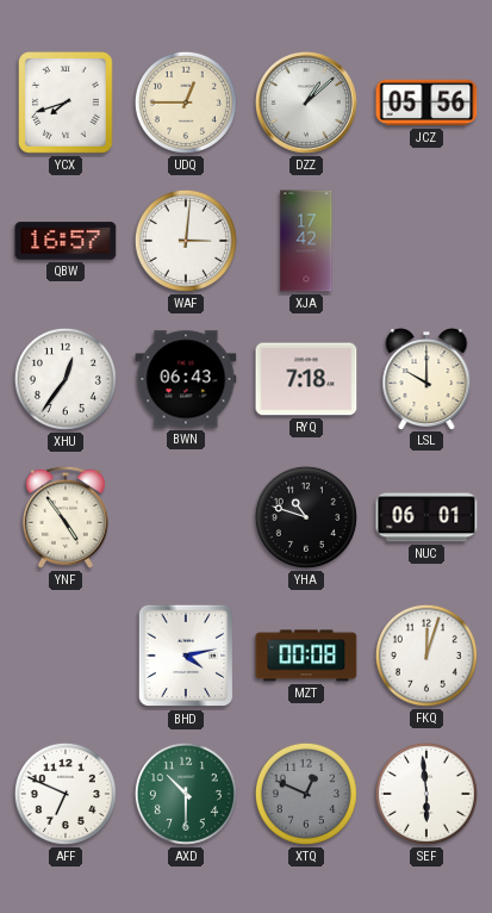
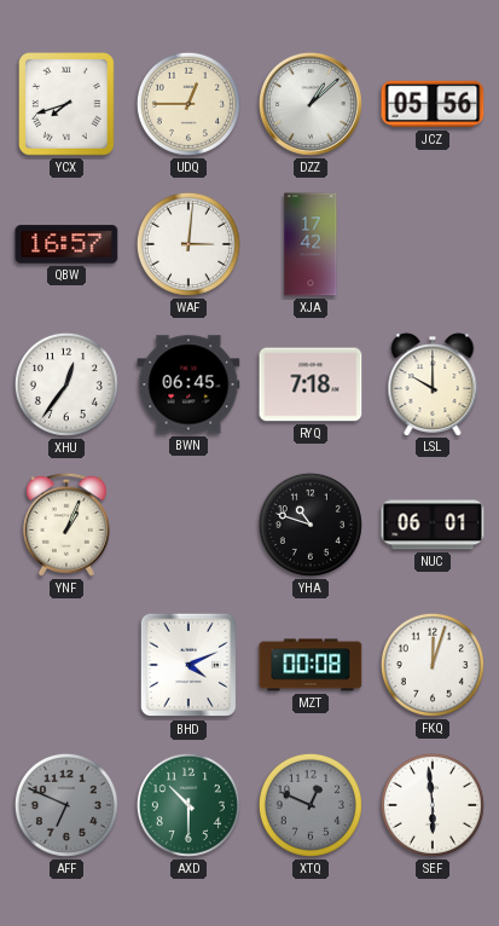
BWN: 06:43 -> 06:45 (188, 384)
YNF: 4:54 -> 1:04 (66, 525)
BHD: 4:13 -> 4:11 (187, 665)
AFF dial: white -> grey (66, 805)
